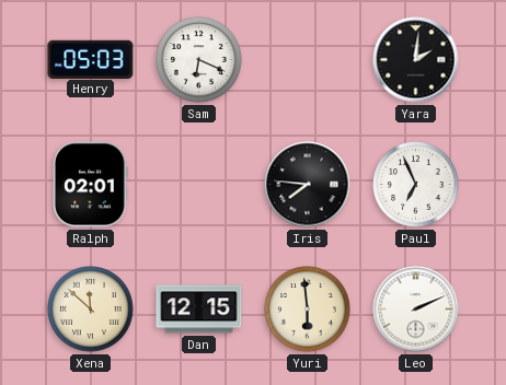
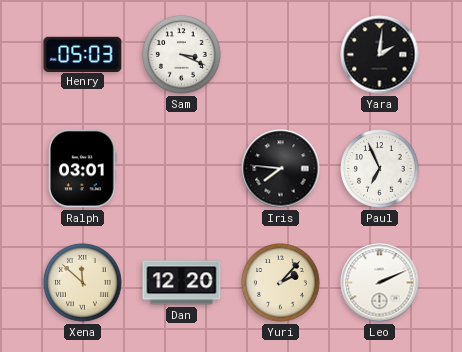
Sam: 6:19 -> 3:19 (182, 55)
Ralph: 02:01 -> 03:01 (83, 169)
Dan: 12:15 -> 12:20 (182, 283)
Yuri: 5:59 -> 2:07 (281, 283)
